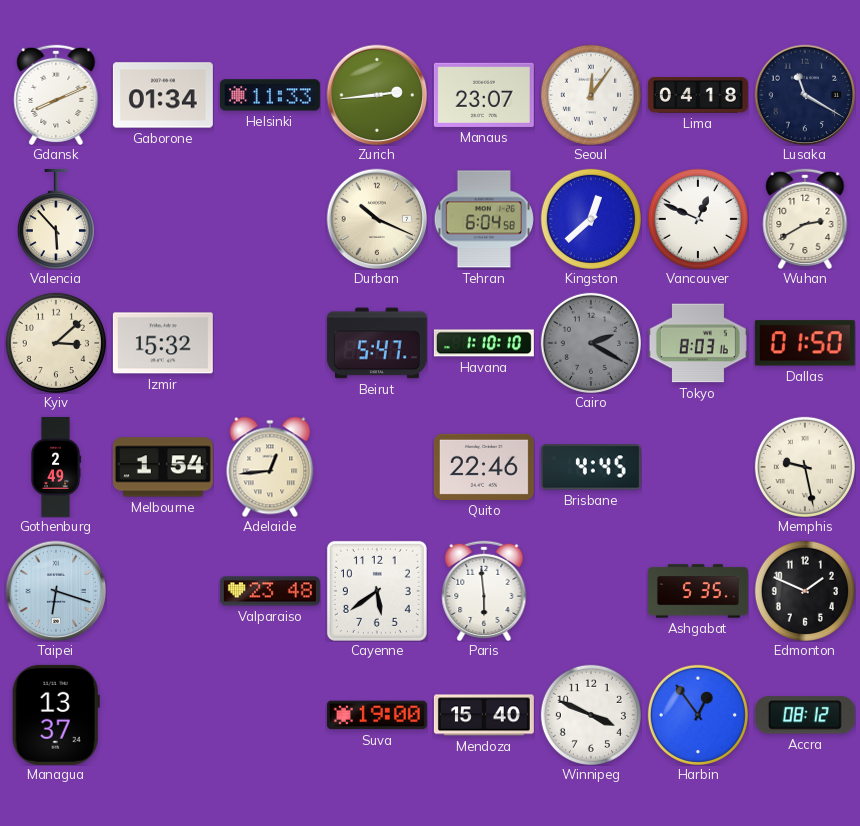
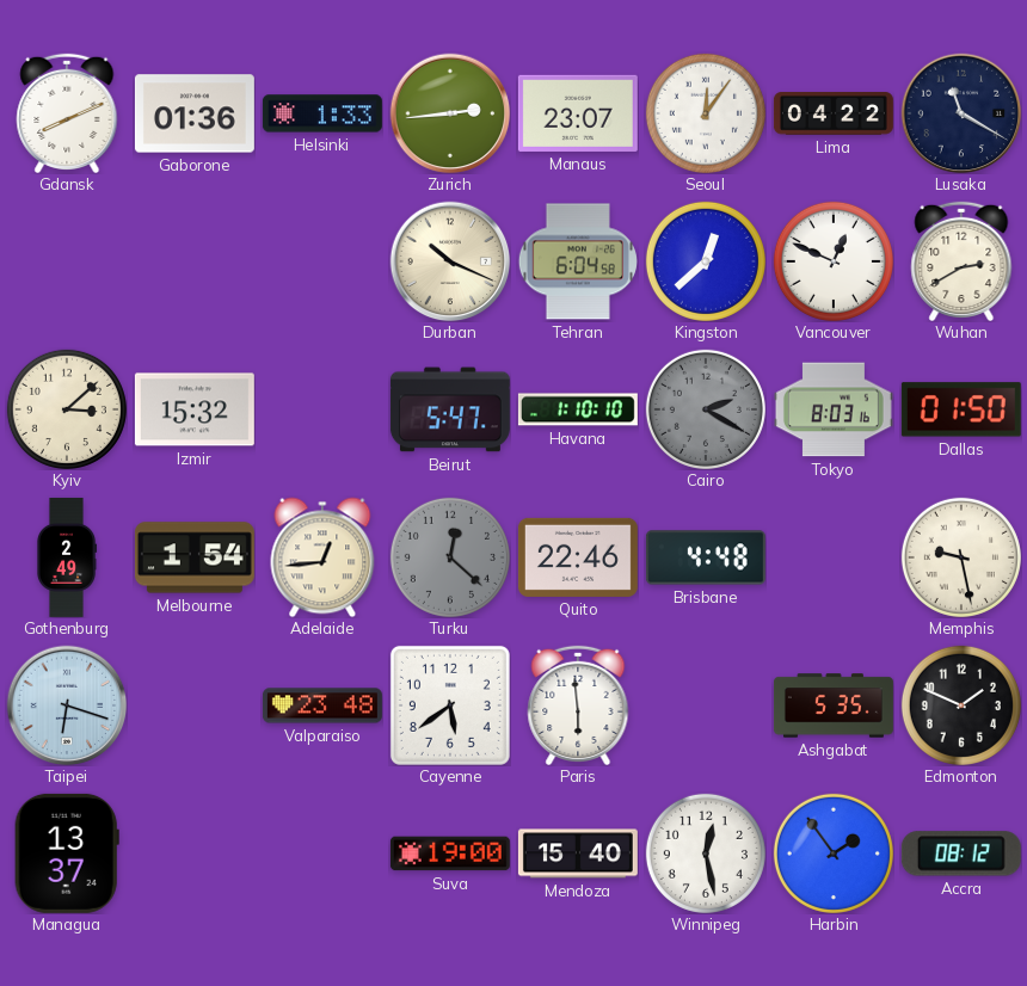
Gaborone: 01:34 -> 01:36 (195, 113)
Helsinki: 11:33 -> 1:33 (322, 113)
Lima: 04:18 -> 04:22 (834, 113)
Valencia: 5:53 -> none (56, 219)
Turku: none -> 12:22 (450, 557)
Brisbane: 4:45 -> 4:48 (706, 557)
Winnipeg: 3:49 -> 12:28 (706, 853)
Harbin: 12:54 -> 1:54 (834, 853)
